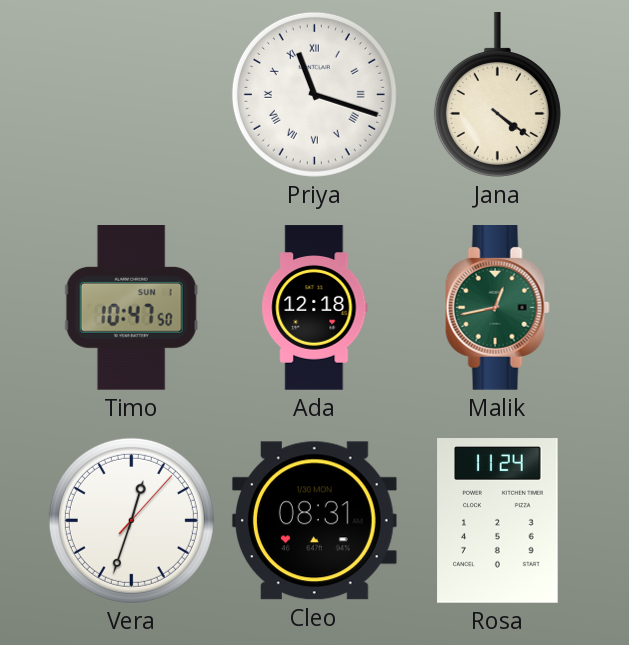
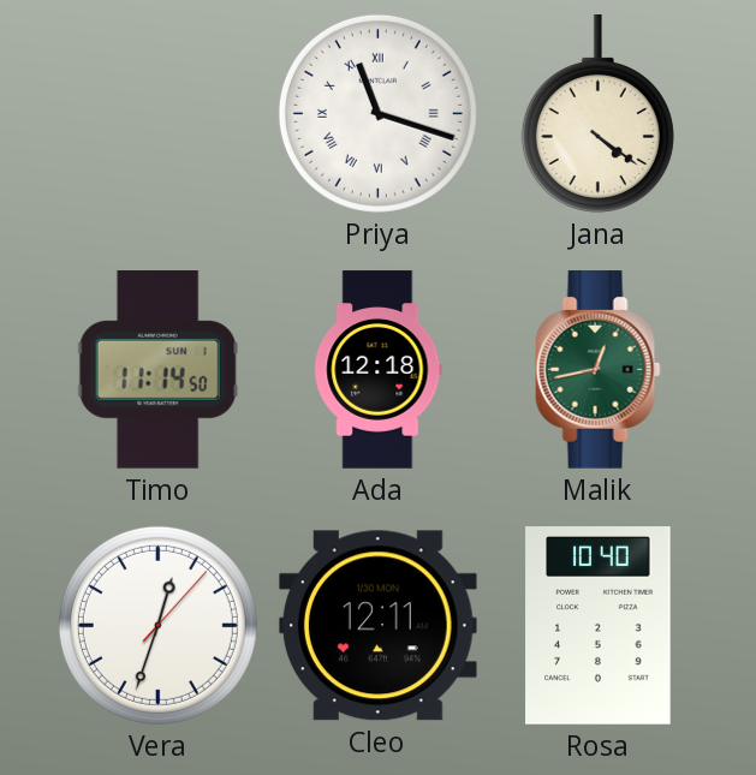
Timo: 10:47 -> 11:14 (157, 370)
Cleo: 08:31 -> 12:11 (377, 626)
Rosa: 11:24 -> 10:40 (599, 626)
